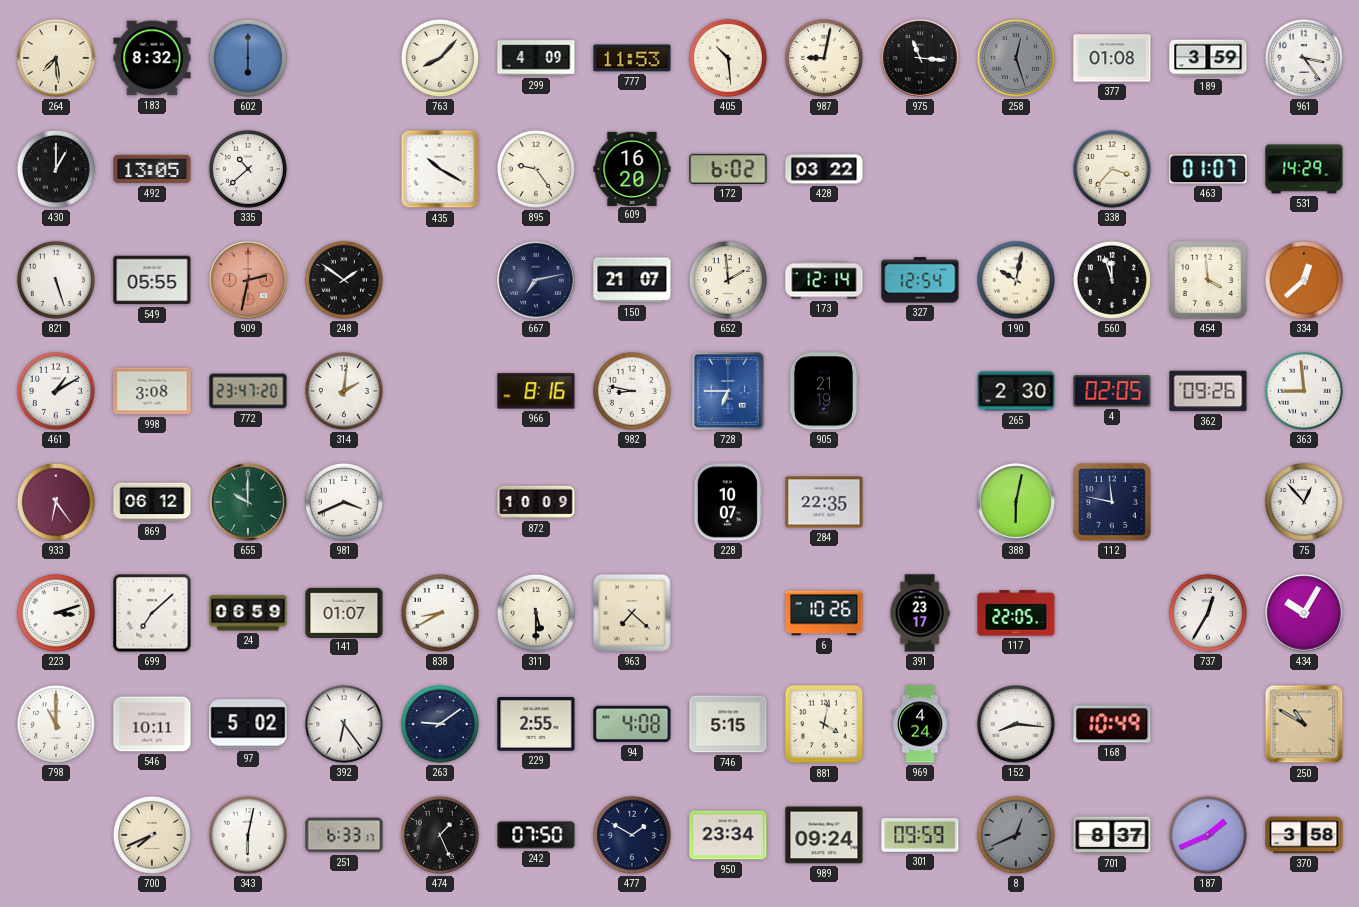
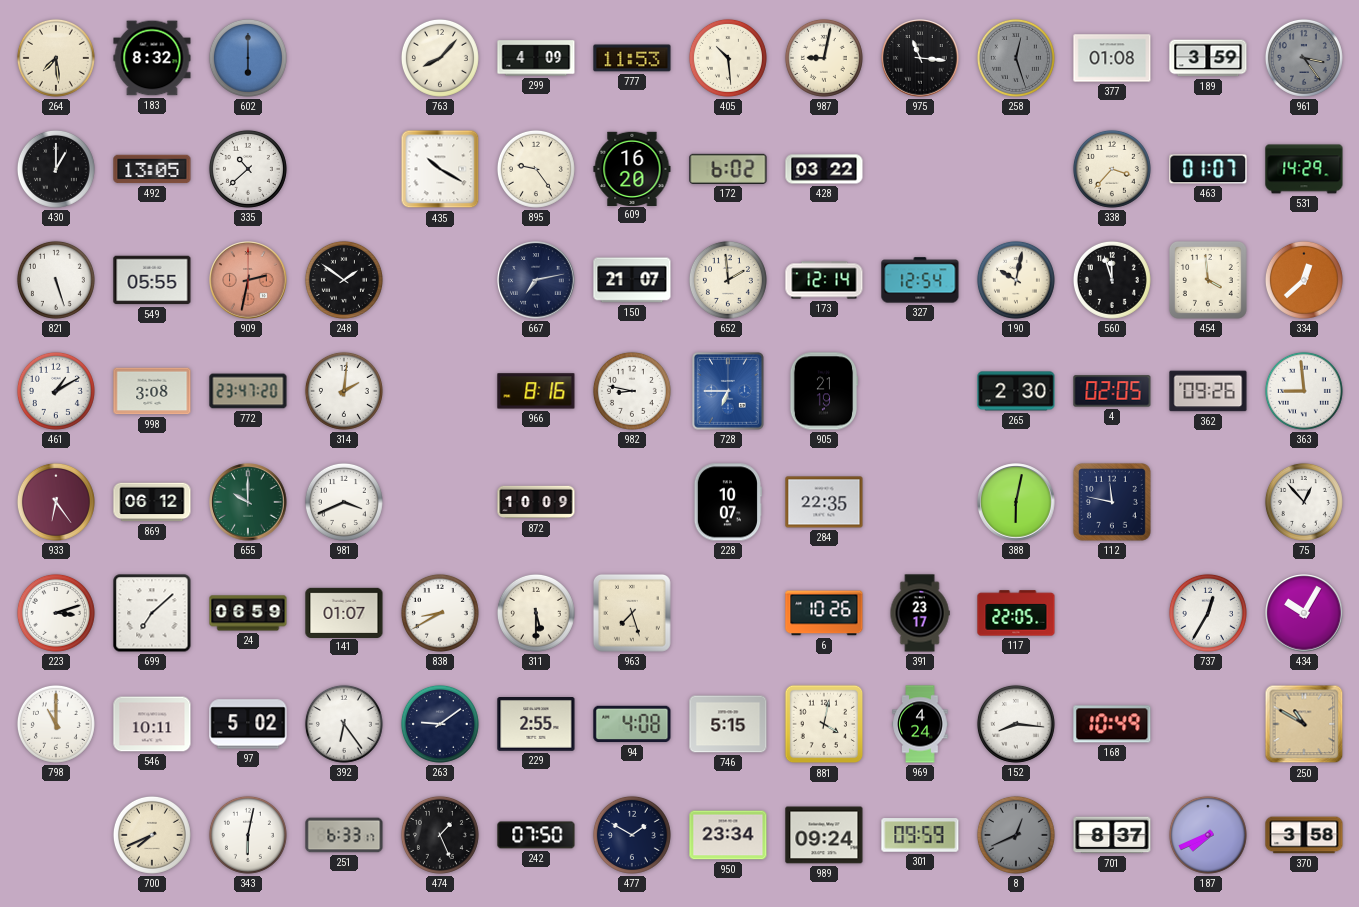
961 dial: white -> grey (1304, 58)
963: 7:22 -> 7:27 (632, 613)
187: 1:41 -> 7:41 (1208, 835)
